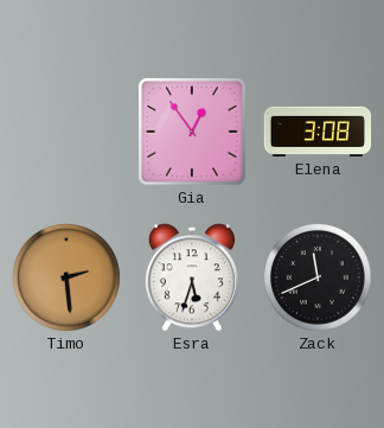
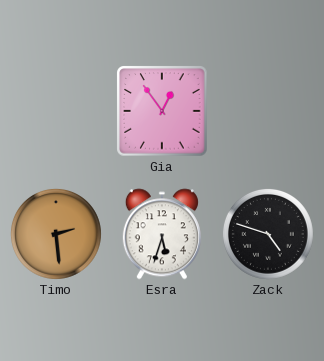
Elena: 3:08 -> none (318, 132)
Zack: 11:41 -> 4:48 (268, 234)
